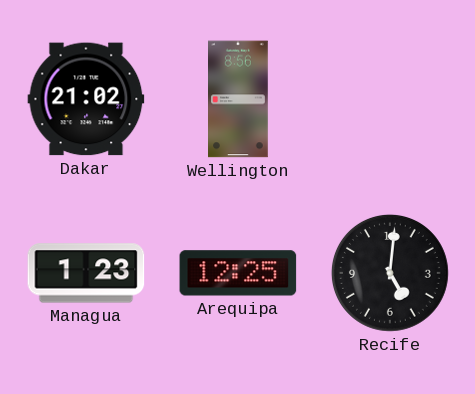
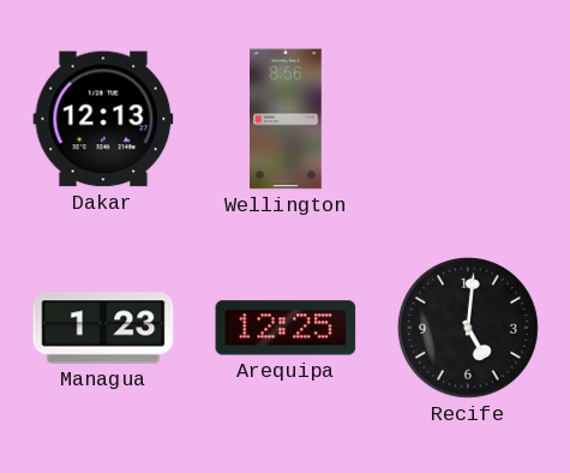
Dakar: 21:02 -> 12:13 (103, 119)
